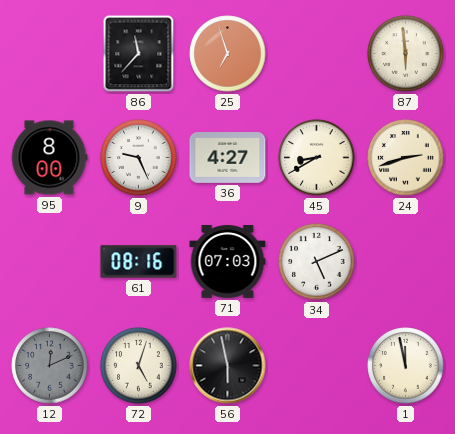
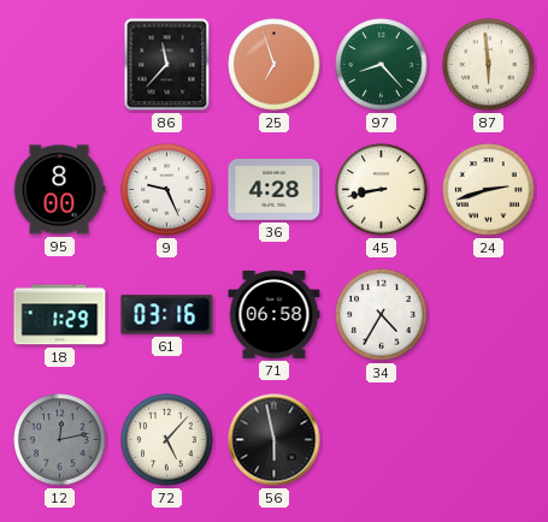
97: none -> 8:23 (382, 65)
36: 4:27 -> 4:28 (275, 190)
45: 8:40 -> 8:43 (382, 190)
18: none -> 1:29 (60, 315)
61: 08:16 -> 03:16 (167, 315)
71: 07:03 -> 06:58 (275, 315)
34: 5:11 -> 4:35 (382, 315)
12: 12:11 -> 12:13 (60, 440)
72: 5:03 -> 5:07 (167, 440)
1: 11:58 -> none (406, 366)
